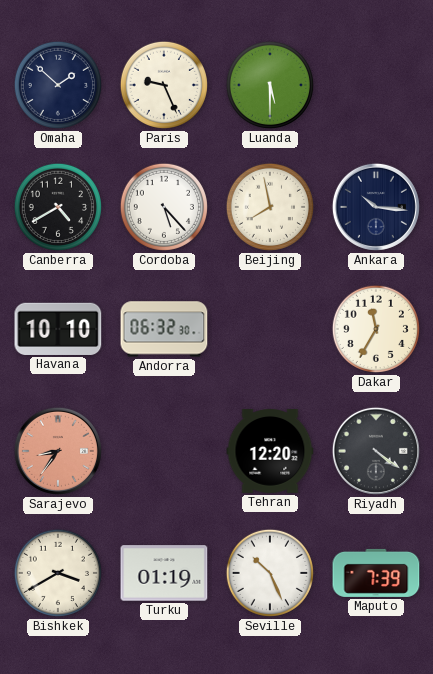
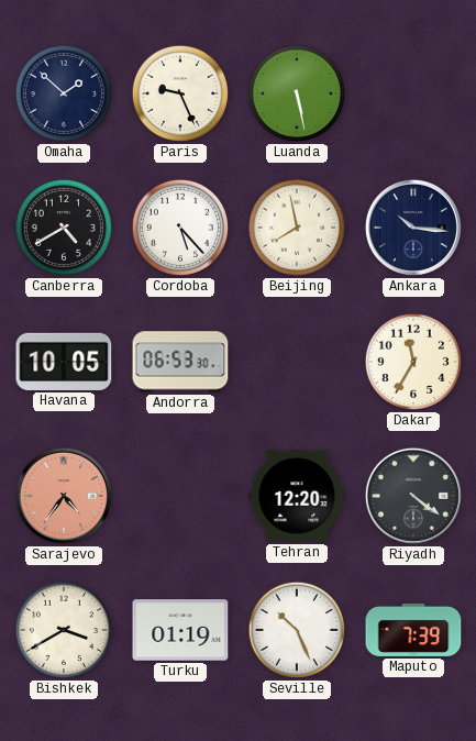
Luanda: 5:30 -> 5:28 (297, 93)
Havana: 10:10 -> 10:05 (64, 362)
Andorra: 06:32 -> 06:53 (180, 362)
Sarajevo: 8:36 -> 4:36 (64, 496)
